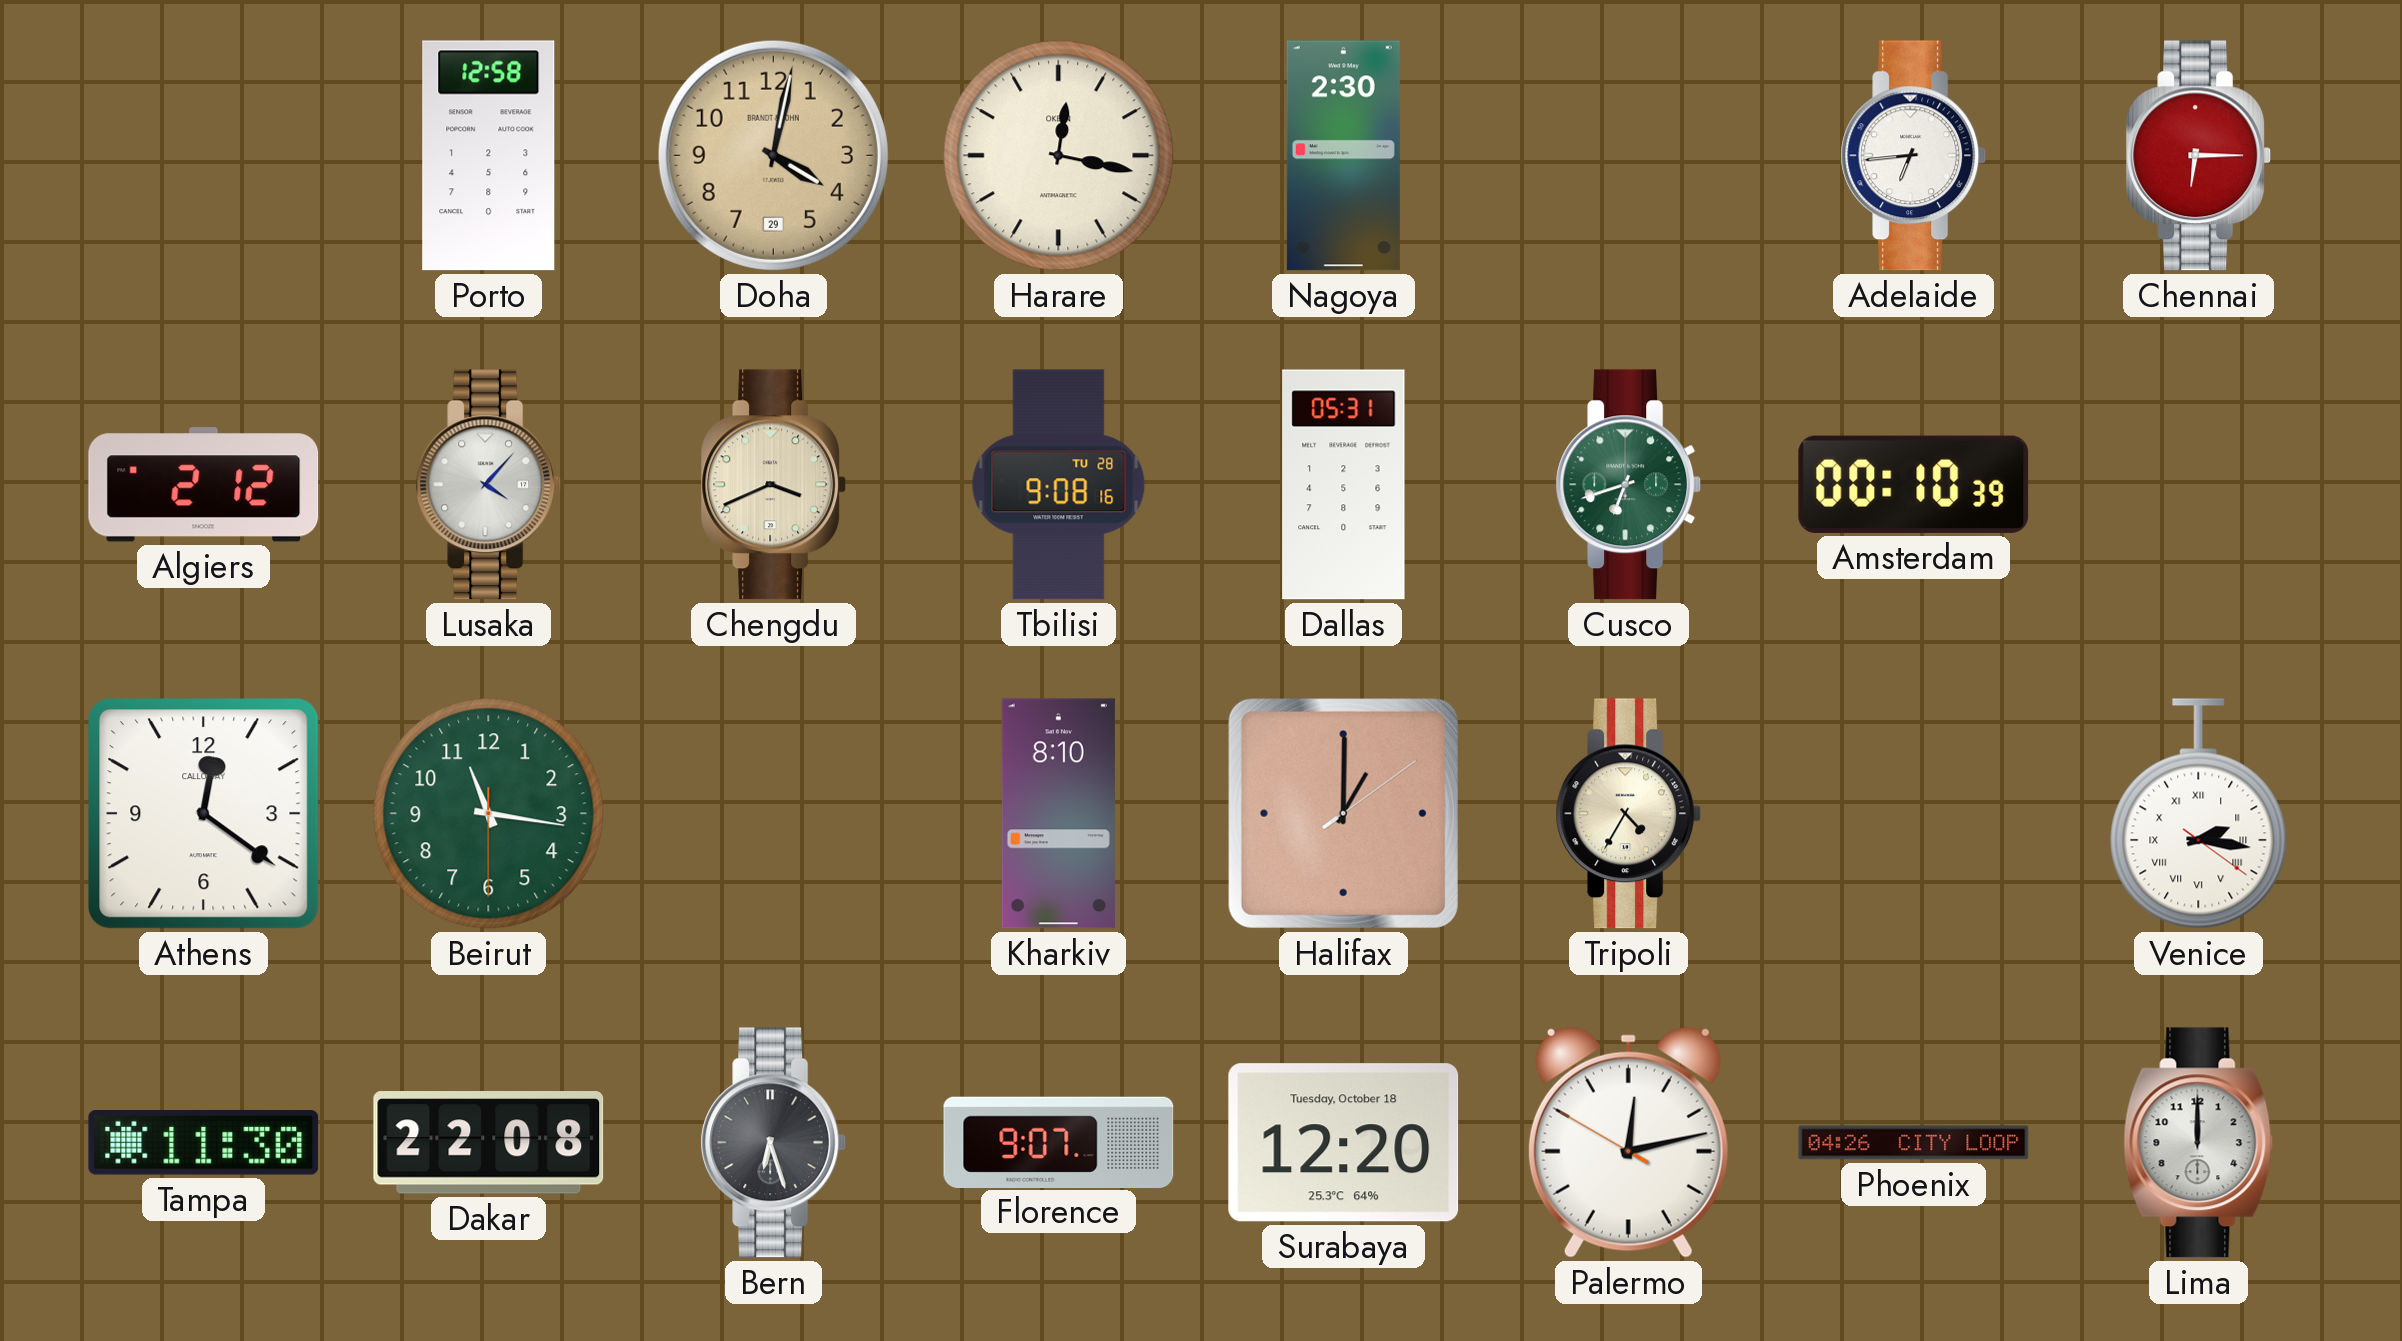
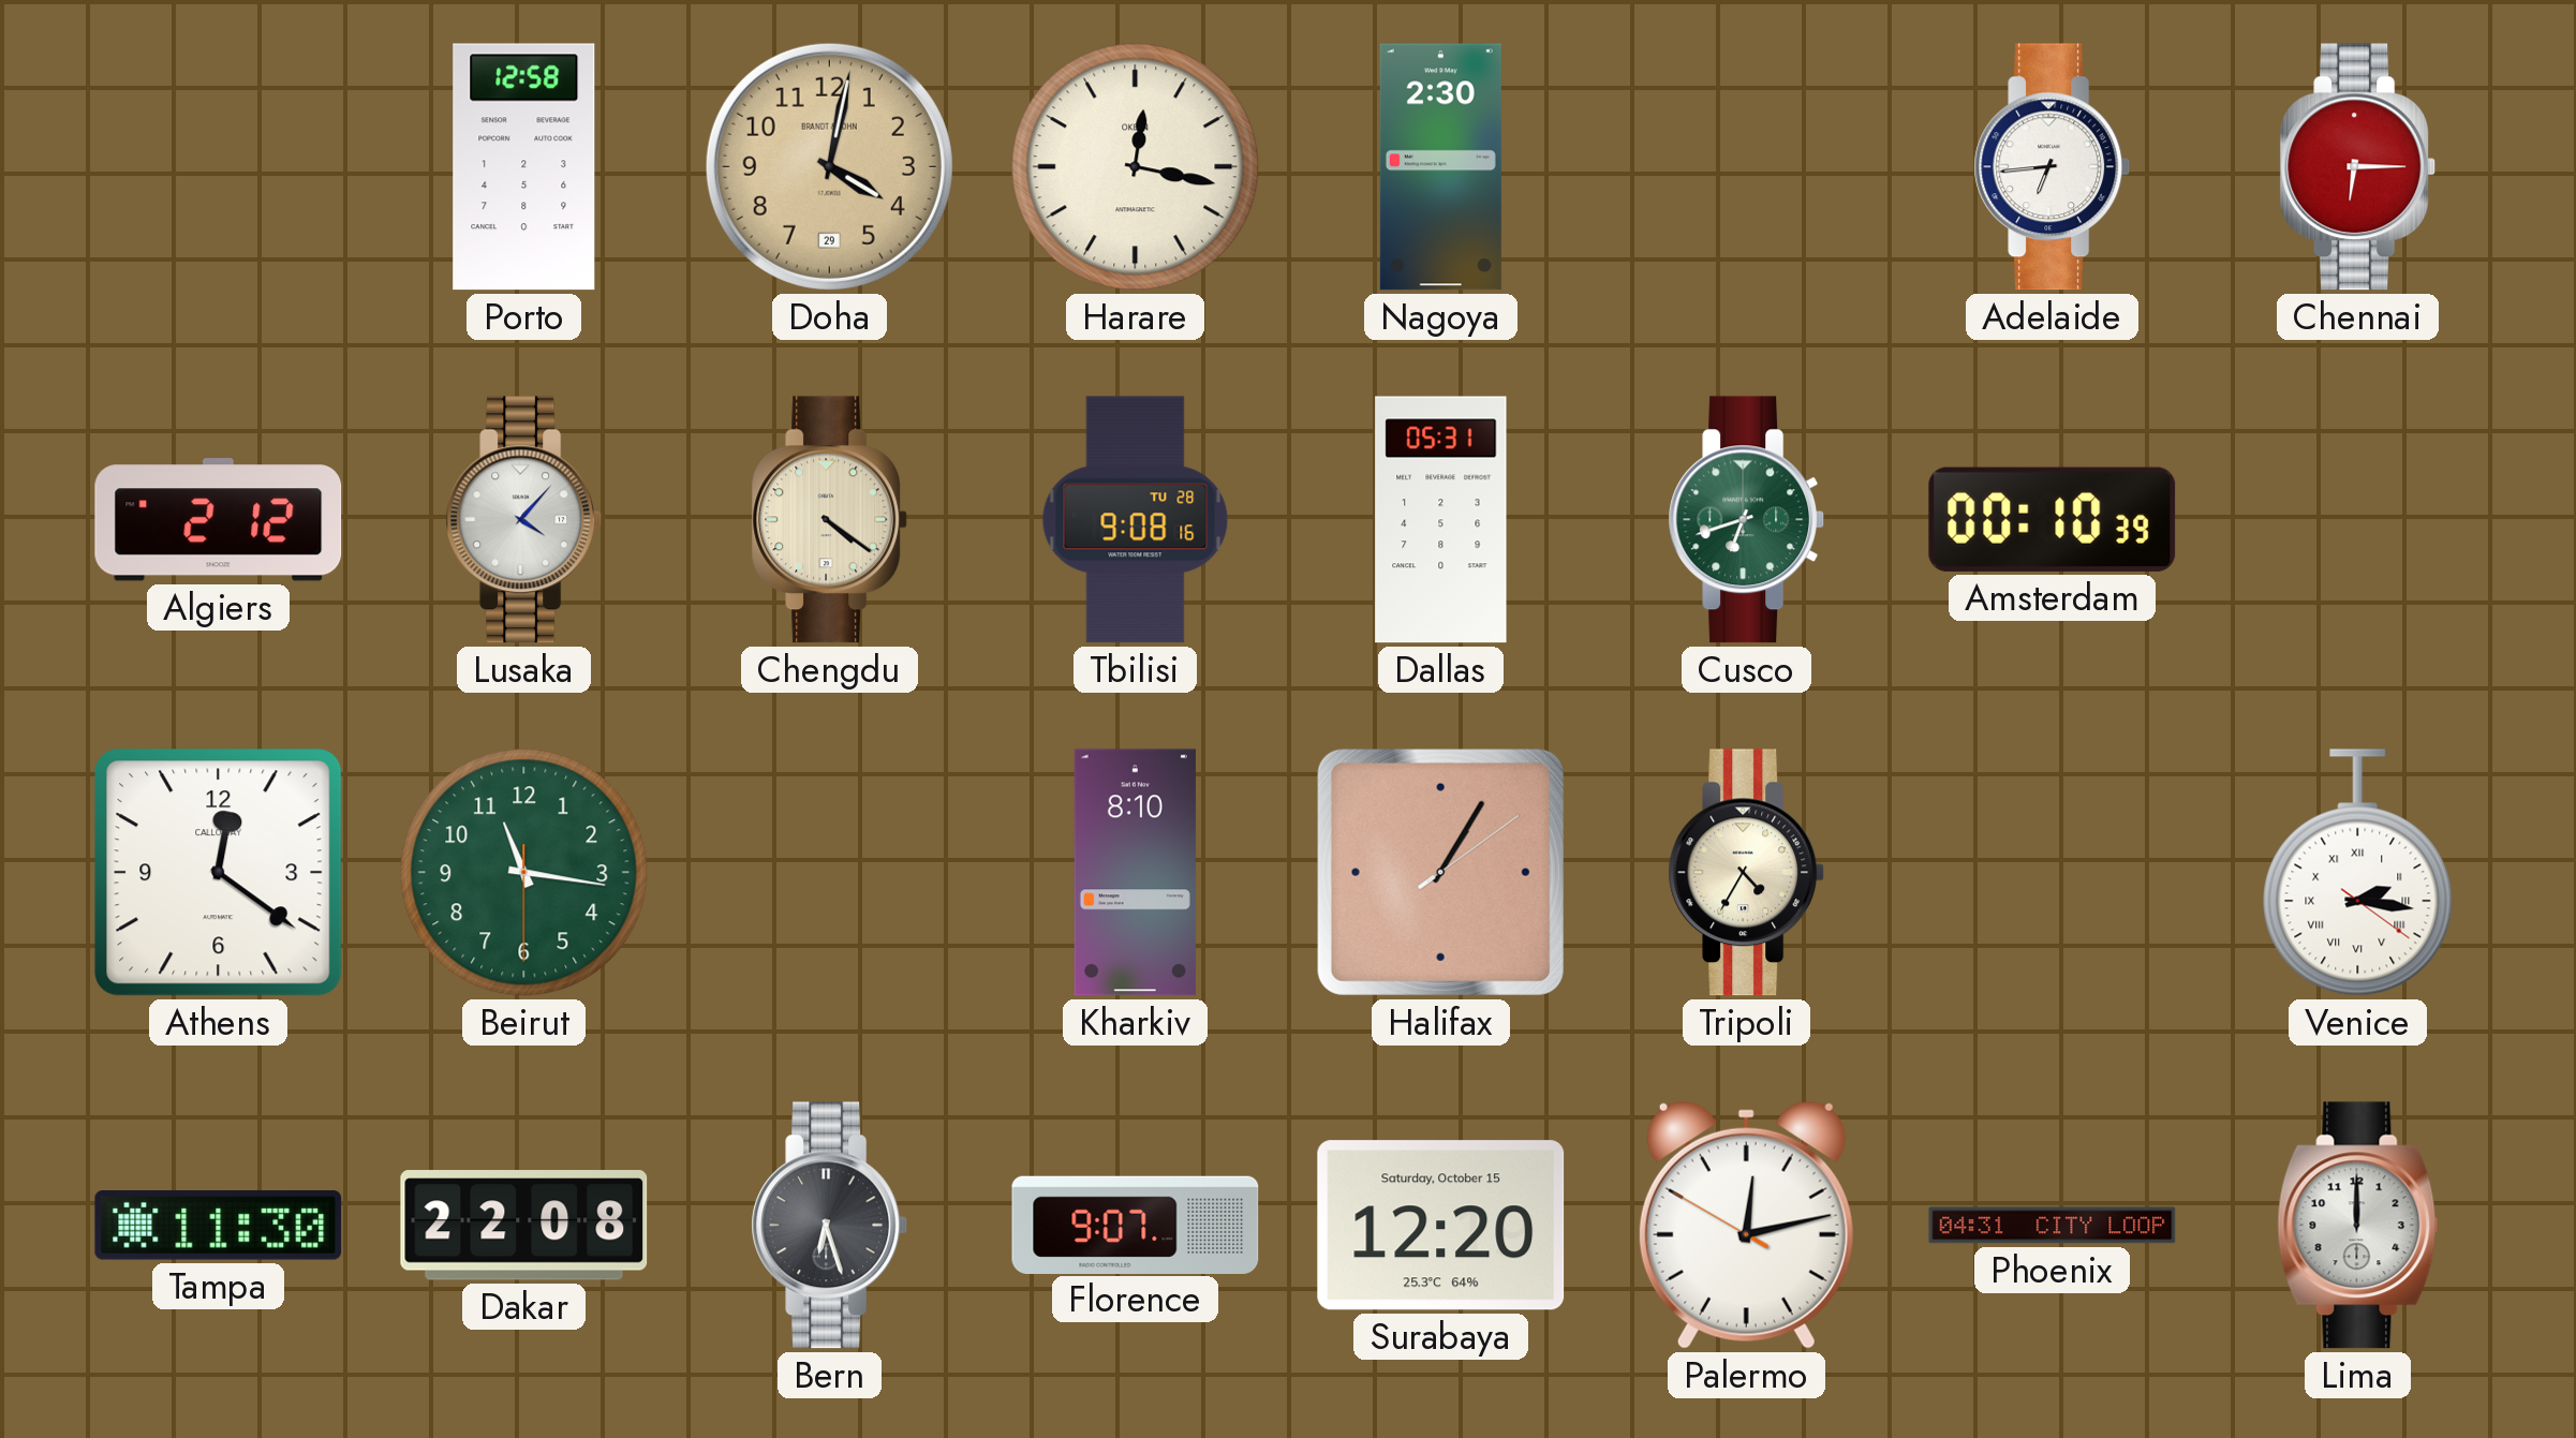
Chengdu: 3:41 -> 4:21 (830, 520)
Halifax: 1:00 -> 1:05 (1440, 872)
Surabaya date: Tuesday, October 18 -> Saturday, October 15 (1441, 1226)
Phoenix: 04:26 -> 04:31 (2053, 1226)
